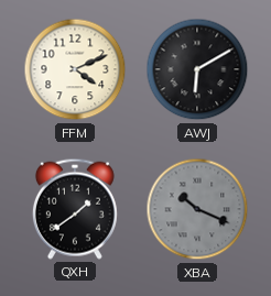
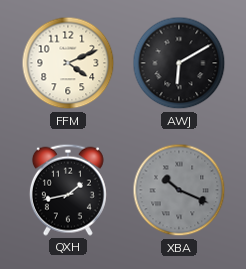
QXH: 1:39 -> 1:43 (68, 190)
